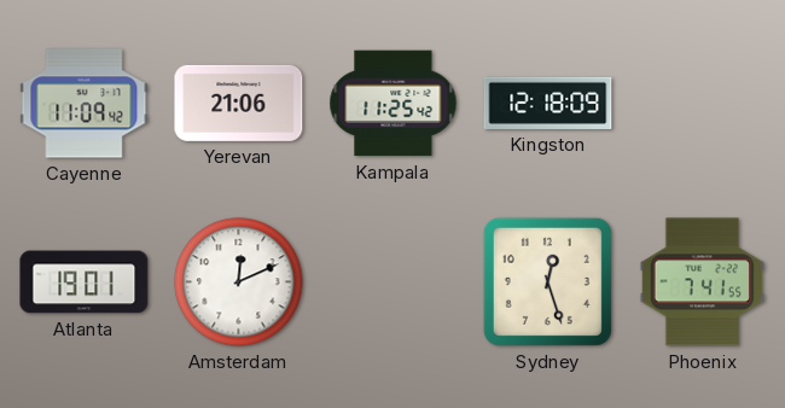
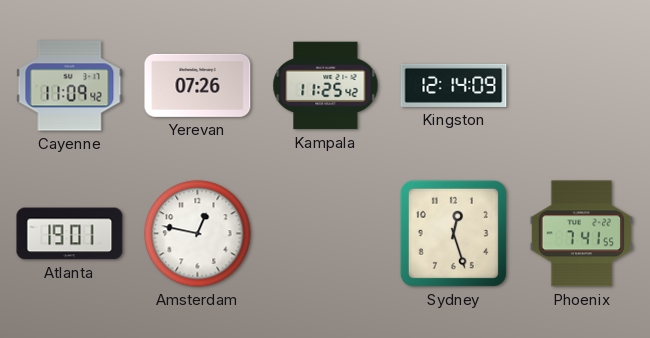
Yerevan: 21:06 -> 07:26 (198, 85)
Kingston: 12:18 -> 12:14 (454, 85)
Amsterdam: 12:11 -> 12:47 (198, 234)
